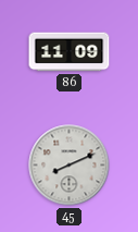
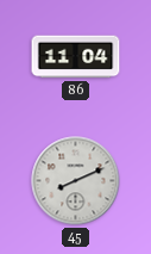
86: 11:09 -> 11:04 (76, 57)
